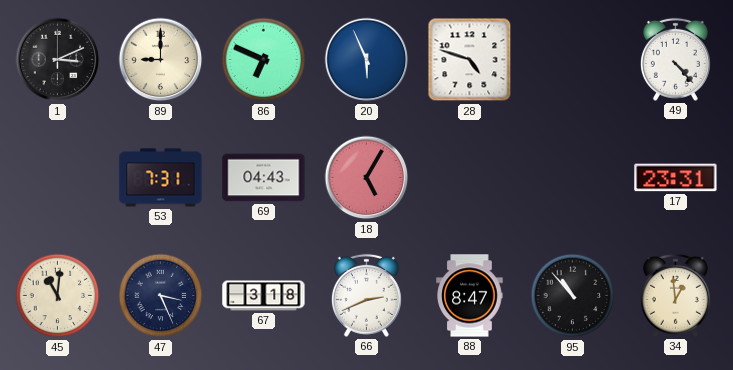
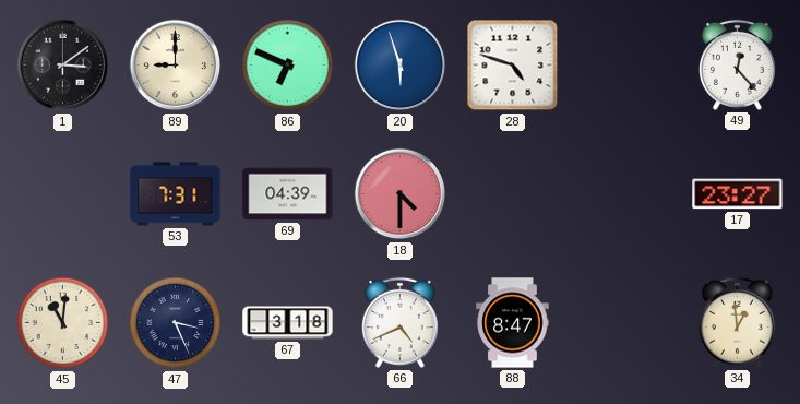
1: 3:11 -> 3:09 (63, 66)
20: 5:56 -> 5:57 (401, 66)
49: 4:23 -> 12:23 (737, 64)
69: 04:43 -> 04:39 (288, 194)
18: 5:05 -> 4:30 (401, 194)
17: 23:31 -> 23:27 (738, 194)
66: 2:41 -> 4:41 (399, 322)
95: 10:53 -> none (573, 296)
